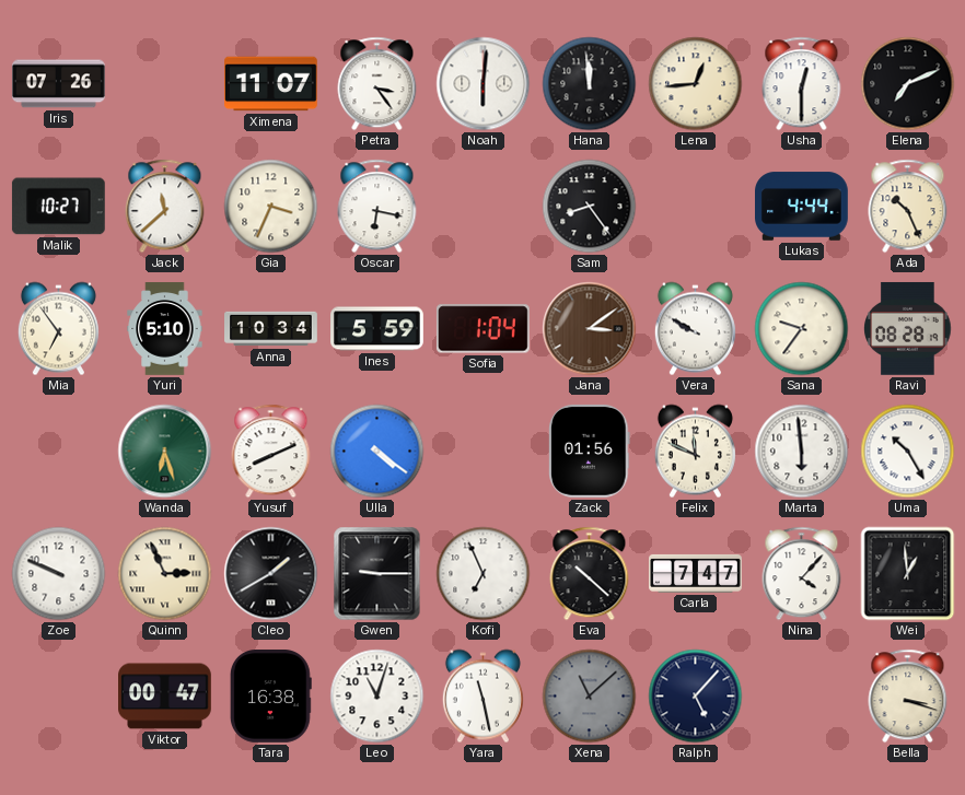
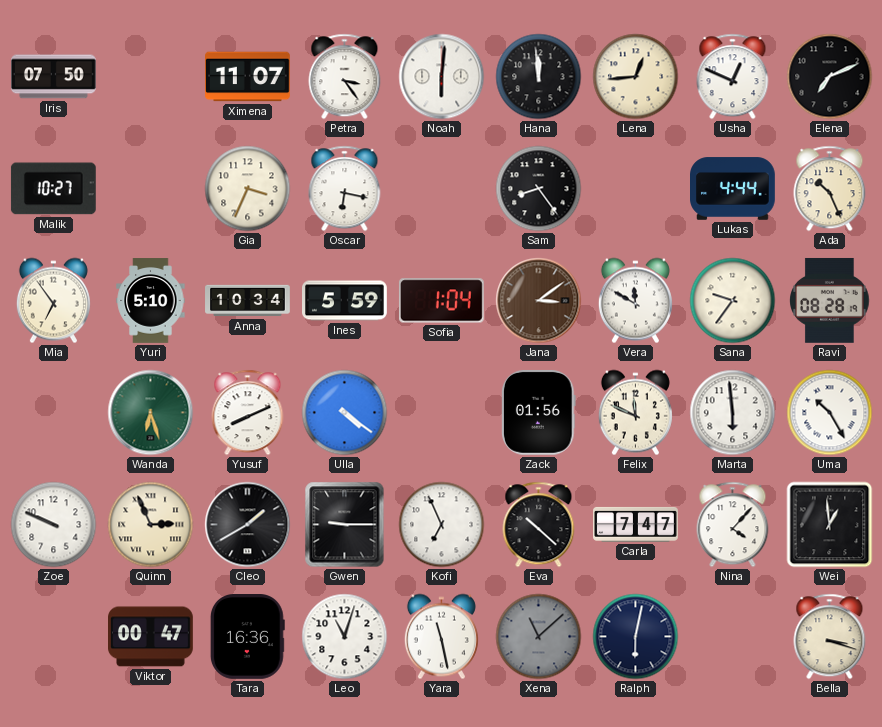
Iris: 07:26 -> 07:50 (54, 77)
Usha: 12:30 -> 12:49 (733, 77)
Jack: 11:38 -> none (165, 207)
Vera: 9:50 -> 11:50 (635, 301)
Tara: 16:38 -> 16:36 (247, 637)
Ralph: 5:07 -> 6:02 (636, 637)
